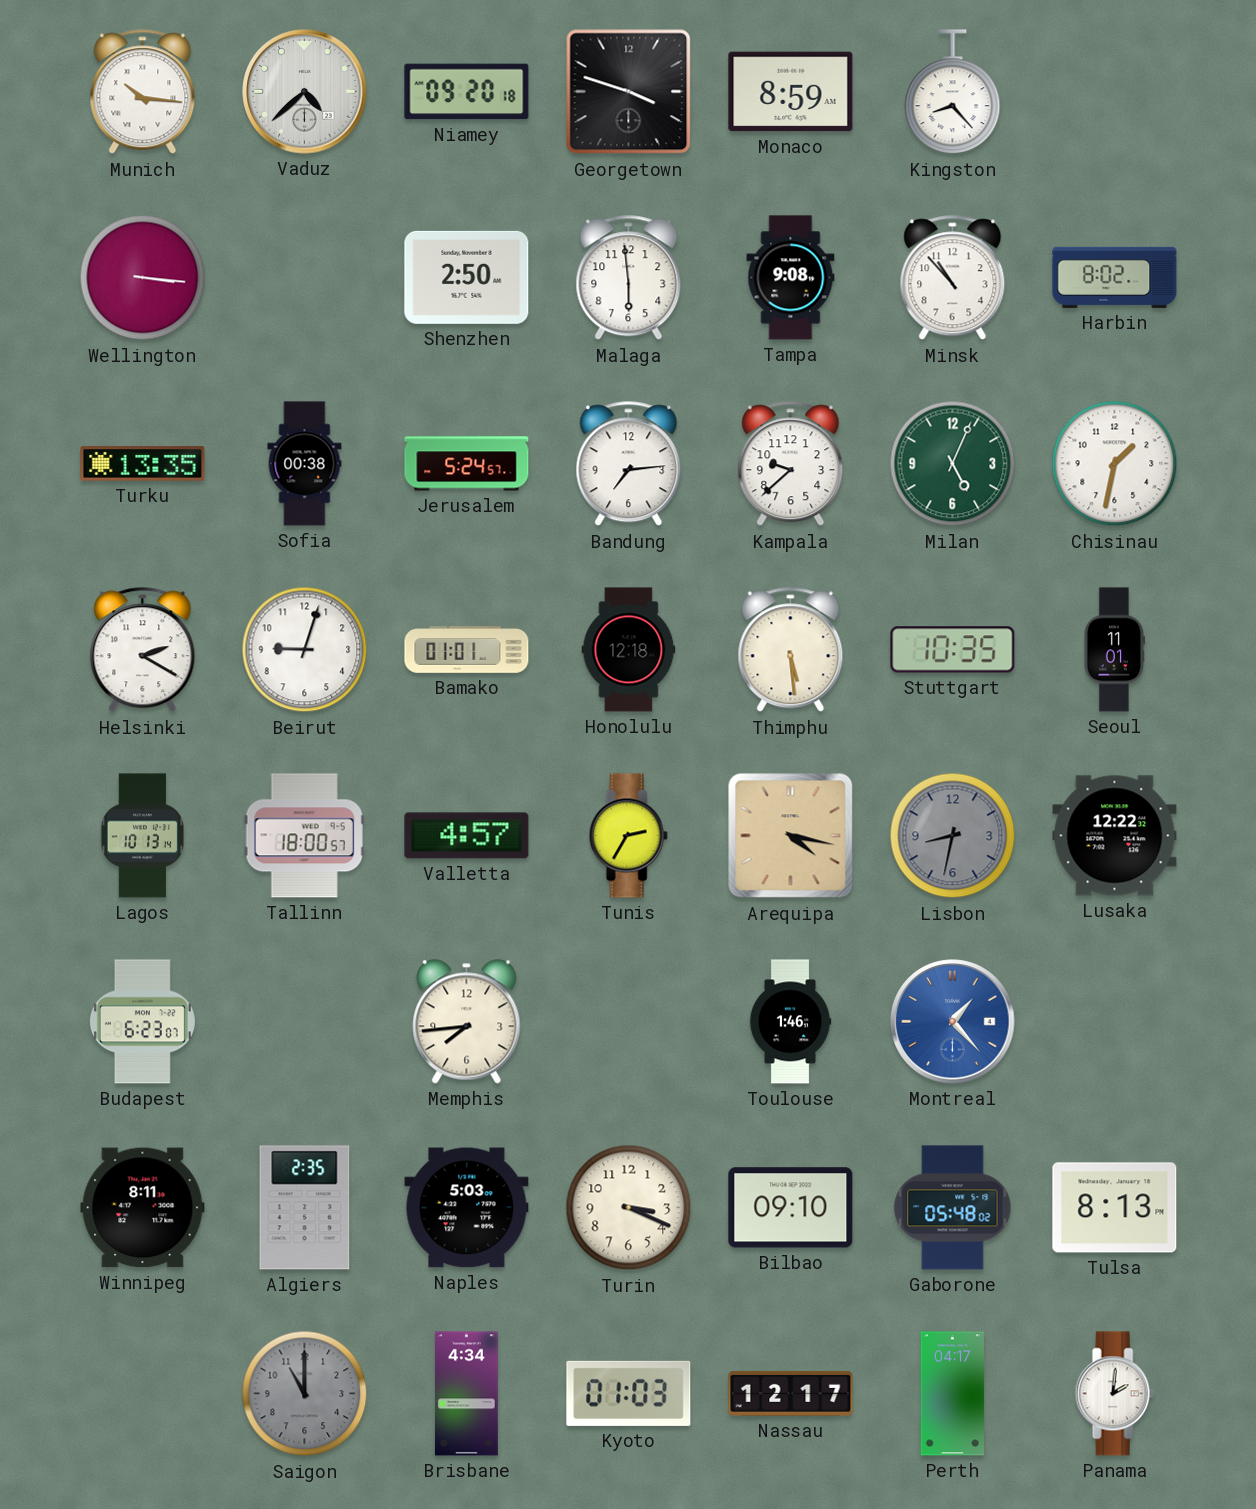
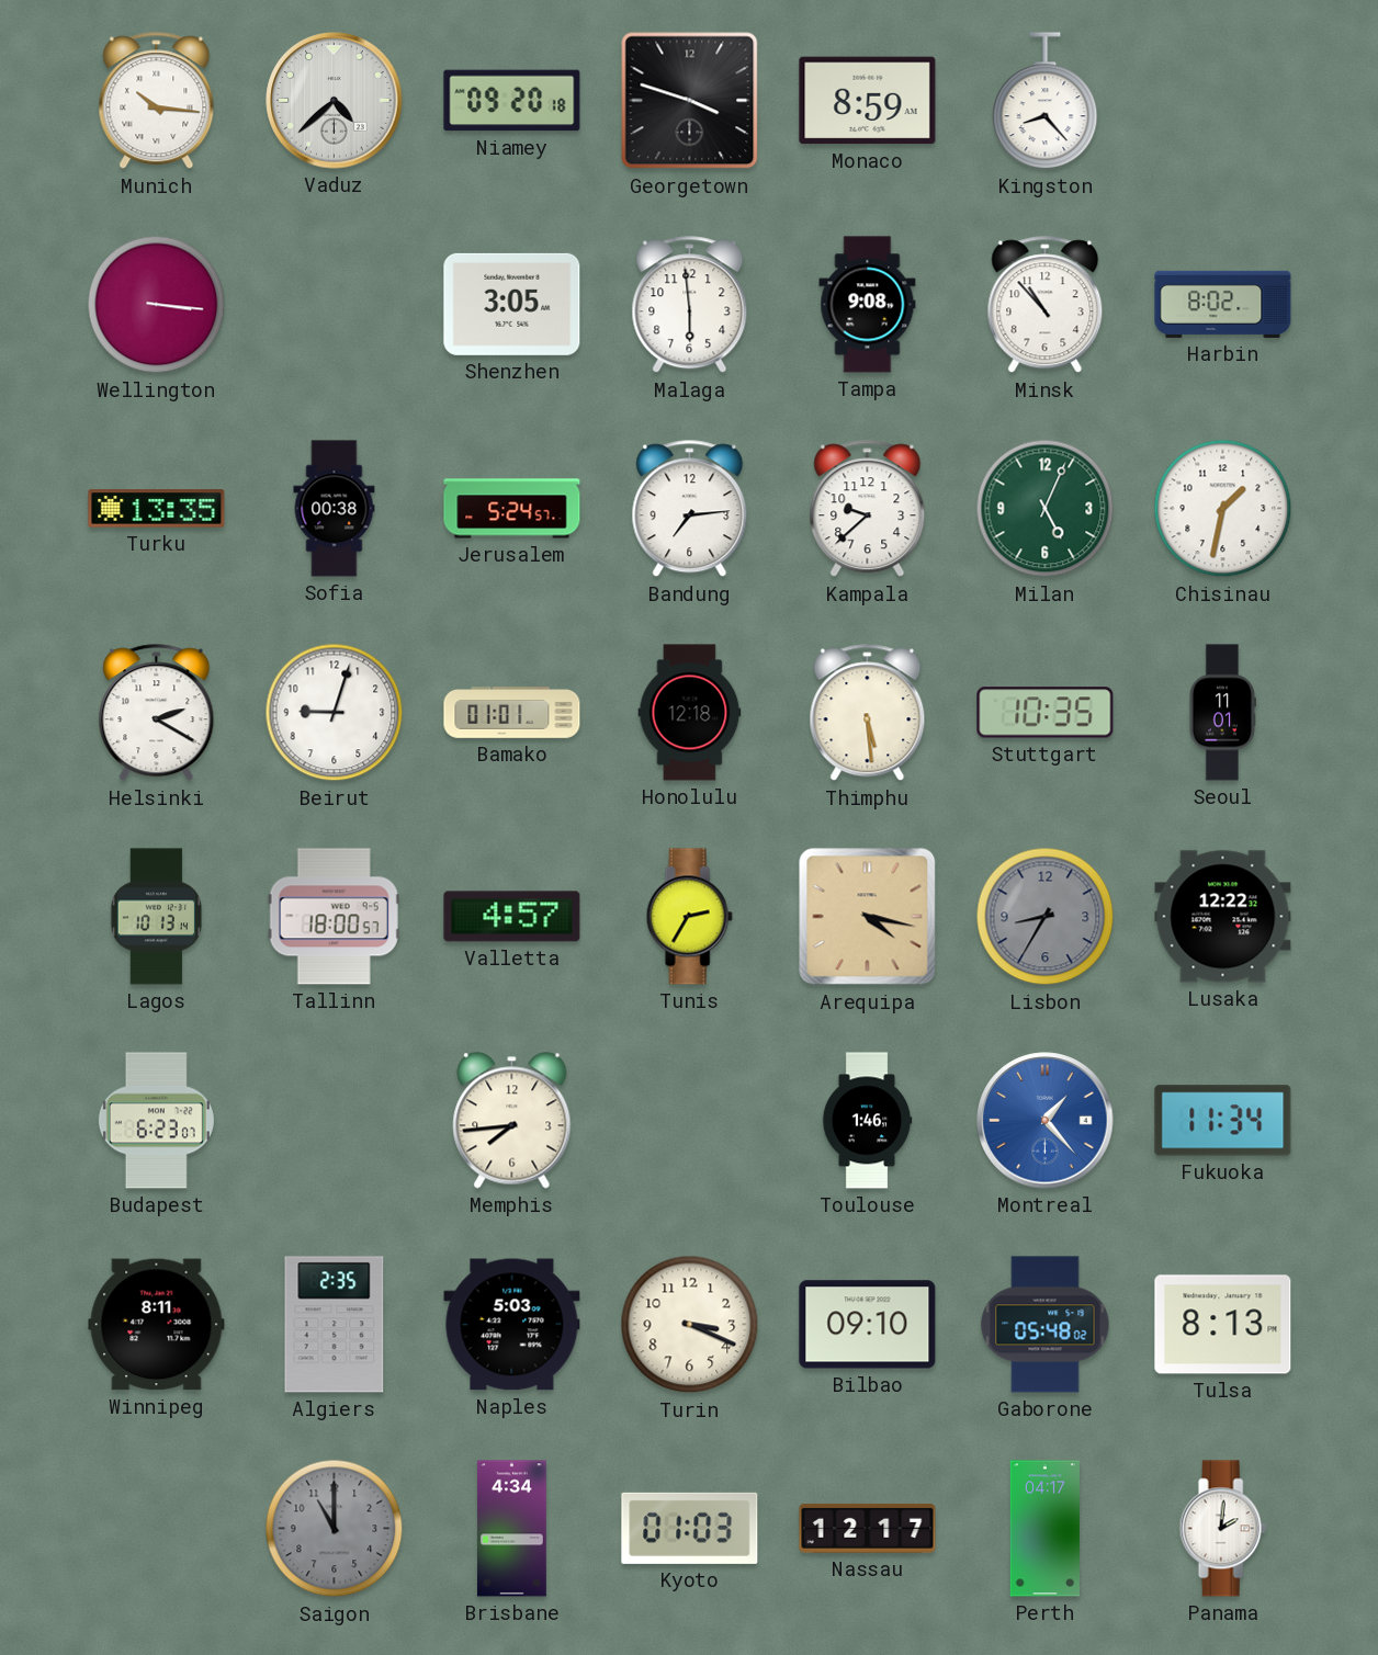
Shenzhen: 2:50 -> 3:05 (512, 304)
Lisbon: 8:32 -> 8:35 (1046, 917)
Fukuoka: none -> 11:34 (1223, 1121)
